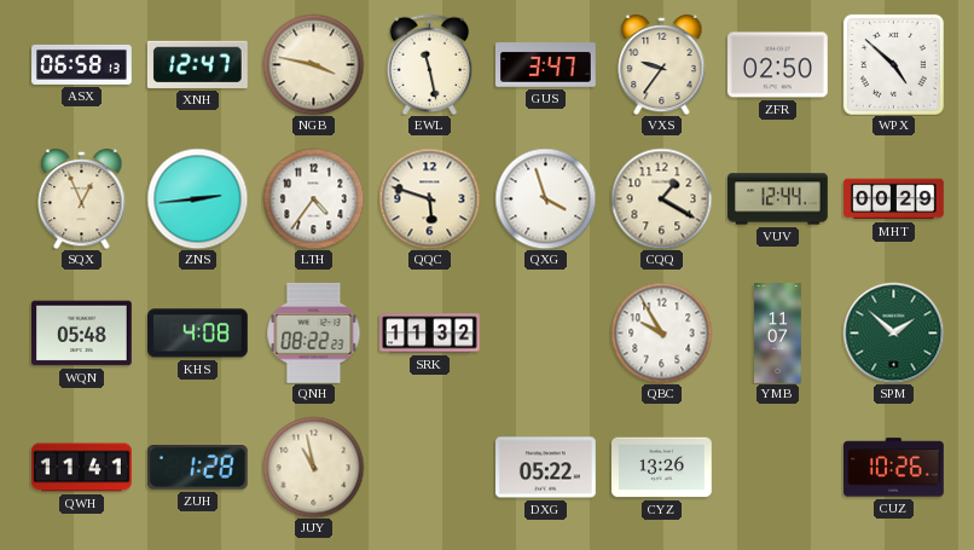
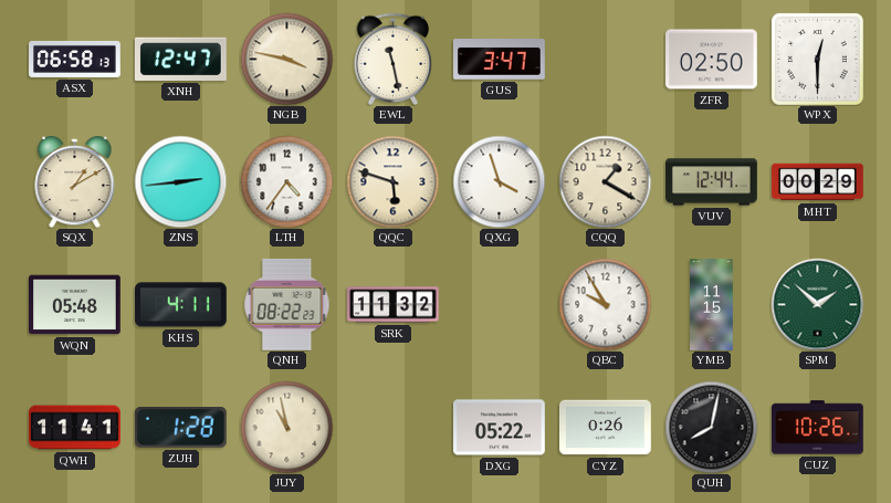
VXS: 9:36 -> none (662, 64)
WPX: 4:52 -> 12:30 (817, 59)
SQX: 12:56 -> 1:10 (75, 181)
KHS: 4:08 -> 4:11 (181, 305)
YMB: 11:07 -> 11:15 (712, 305)
CYZ: 13:26 -> 0:26 (606, 428)
QUH: none -> 8:02 (711, 427)
